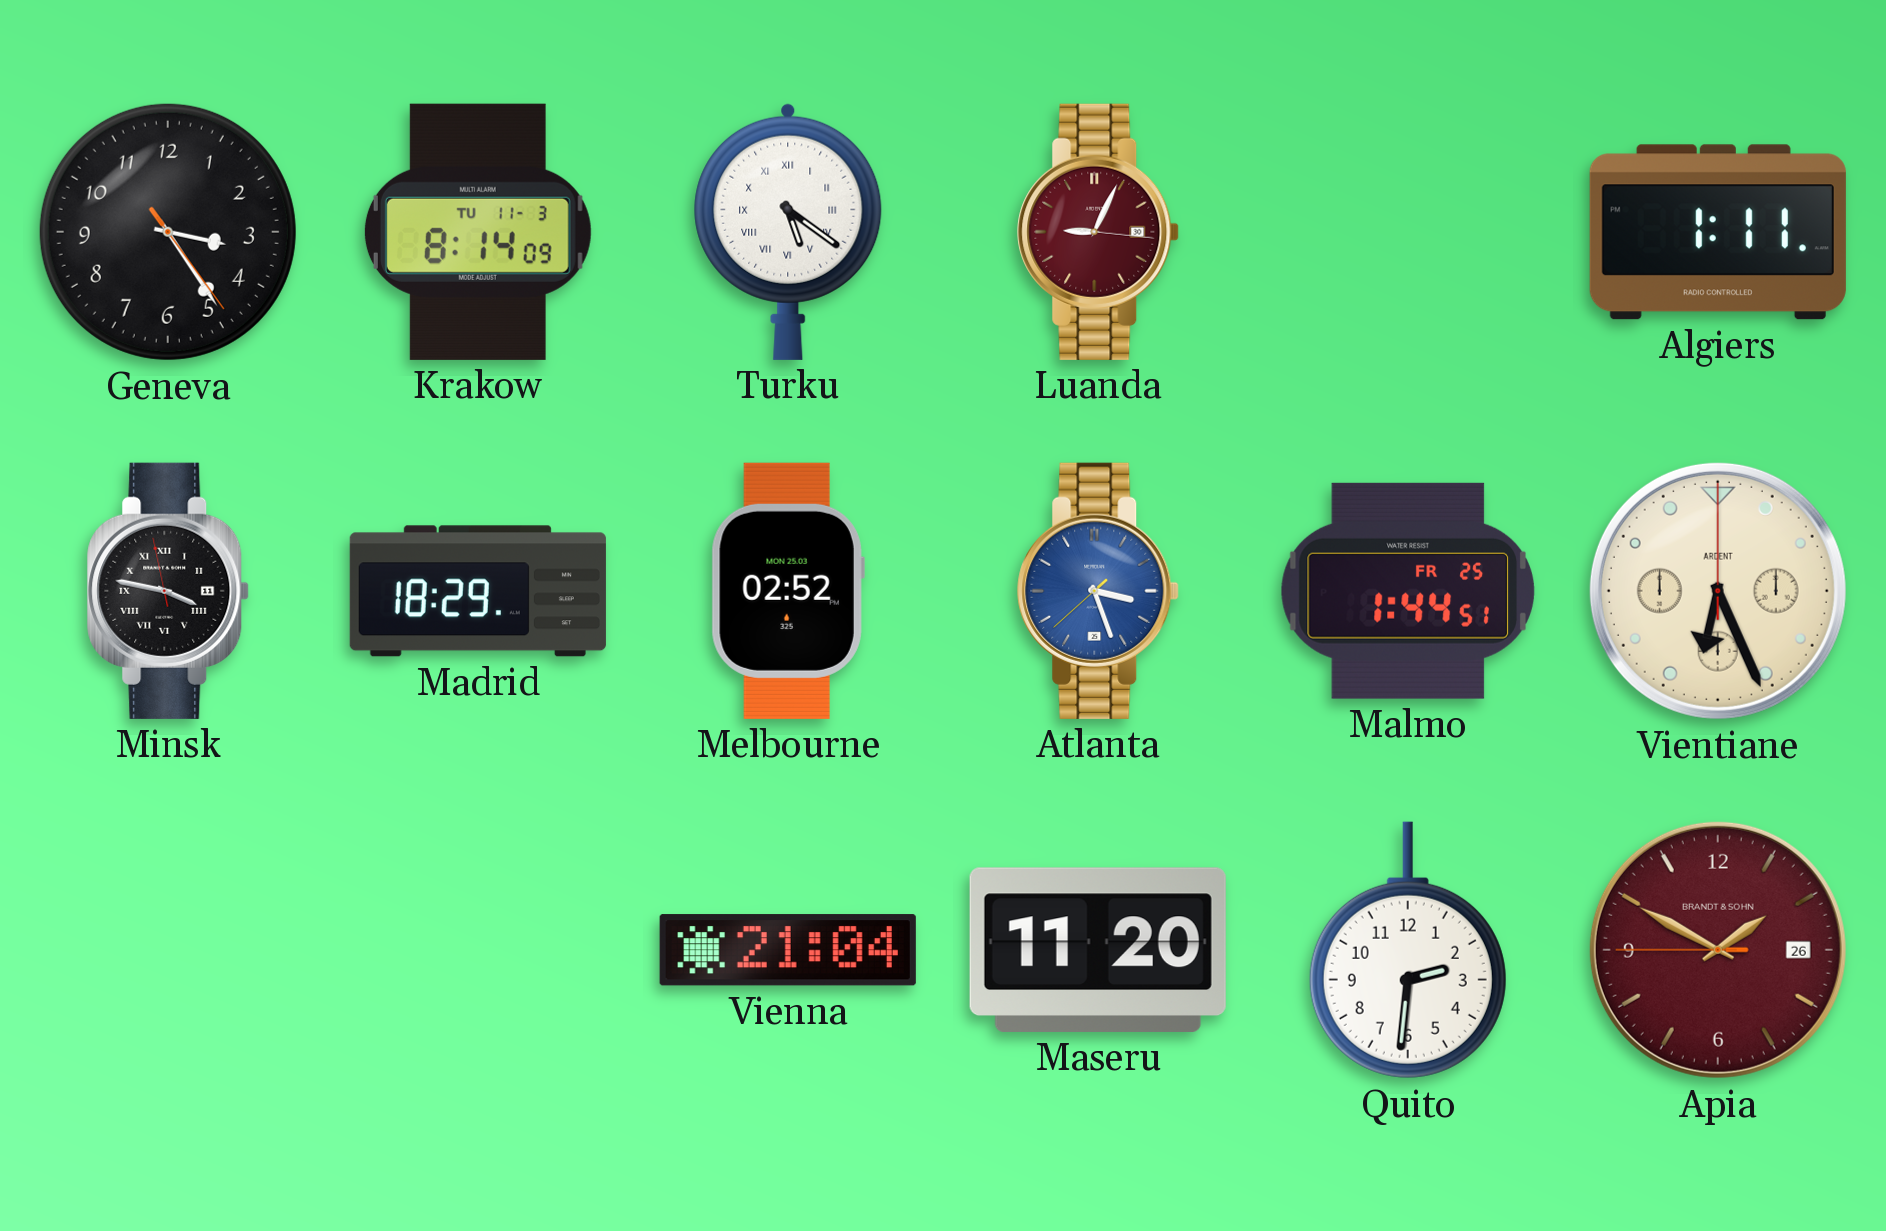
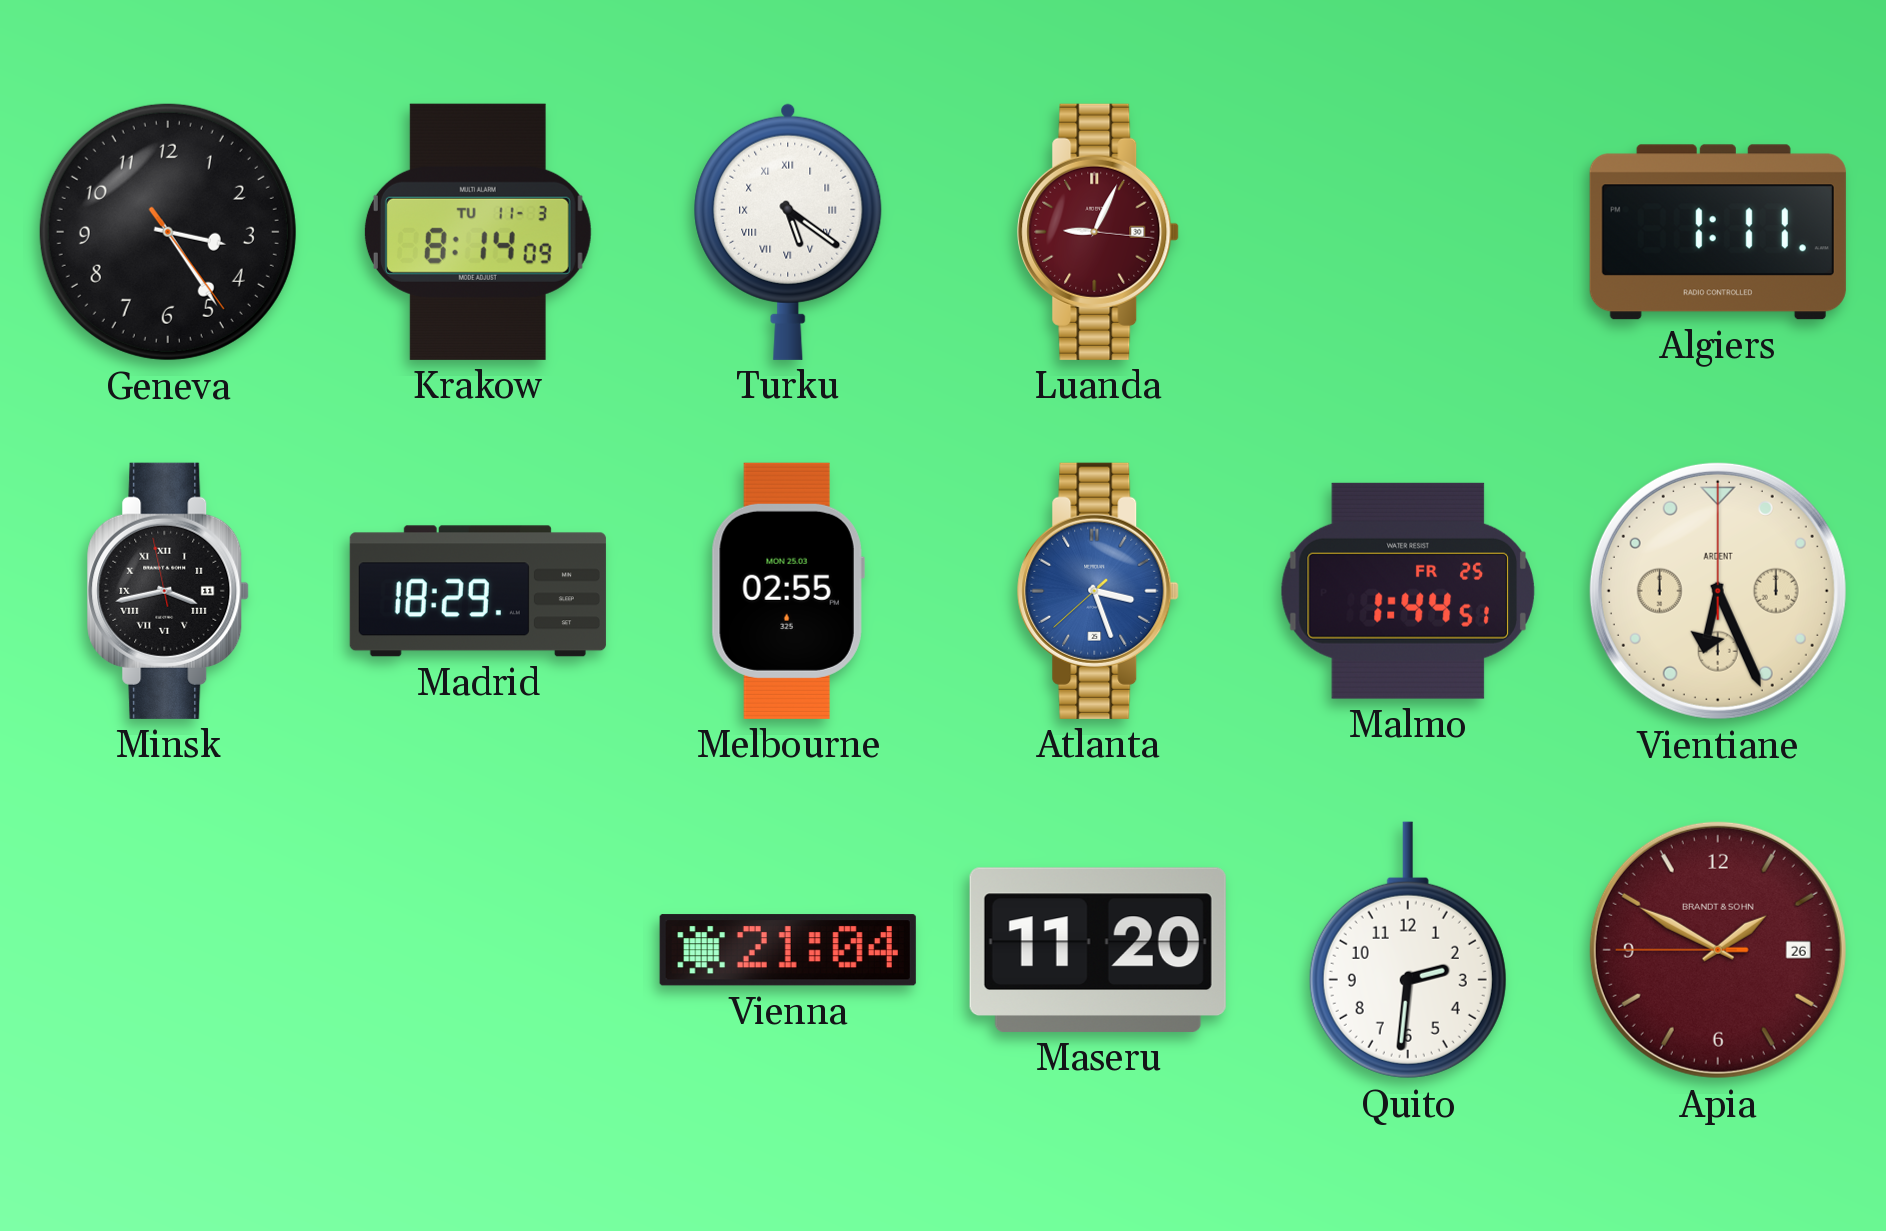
Minsk: 3:46 -> 3:42 (168, 591)
Melbourne: 02:52 -> 02:55 (788, 591)
